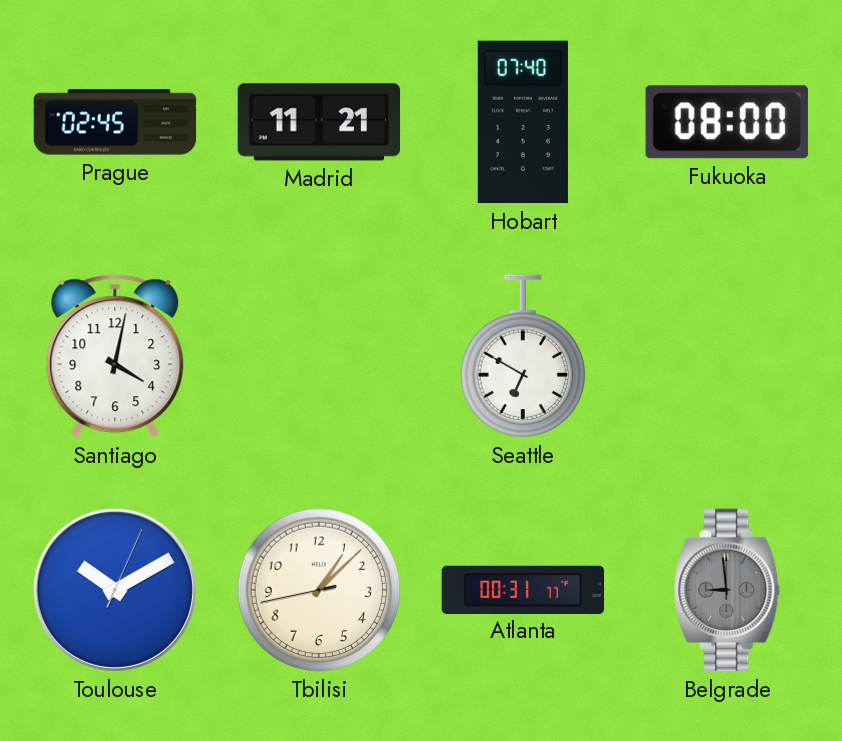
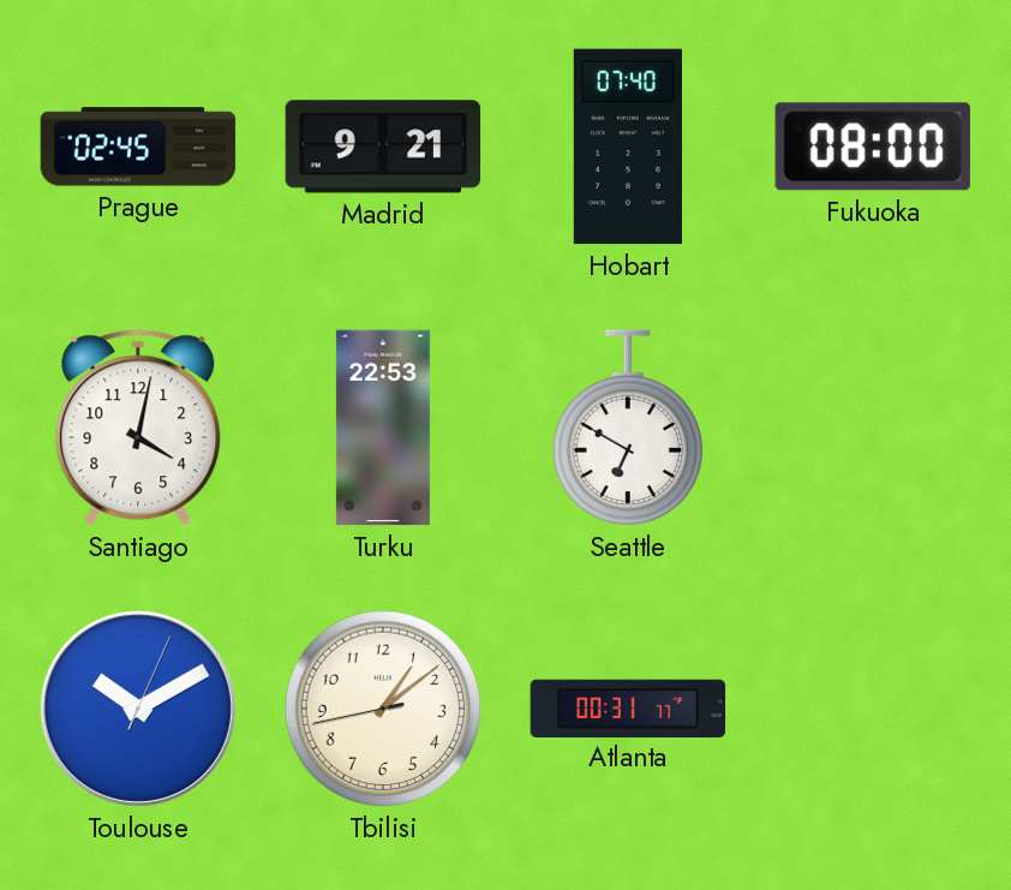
Madrid: 11:21 -> 9:21 (383, 147)
Turku: none -> 22:53 (383, 428)
Tbilisi: 1:07 -> 1:08 (383, 709)
Belgrade: 8:59 -> none (728, 590)
